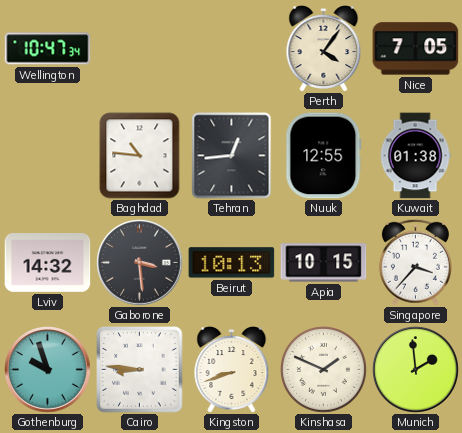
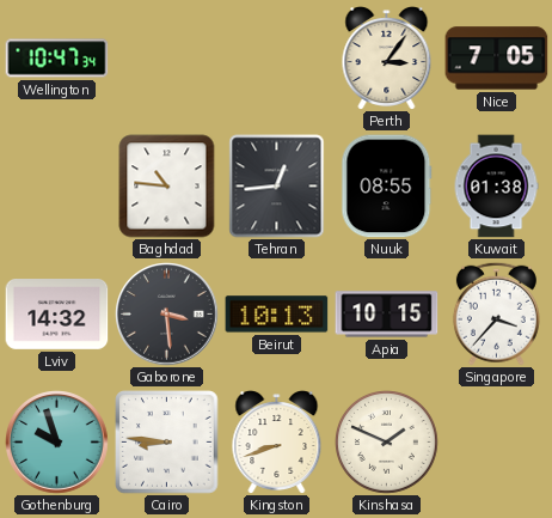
Perth: 4:06 -> 3:06 (387, 59)
Nuuk: 12:55 -> 08:55 (387, 187)
Munich: 1:59 -> none (416, 370)
